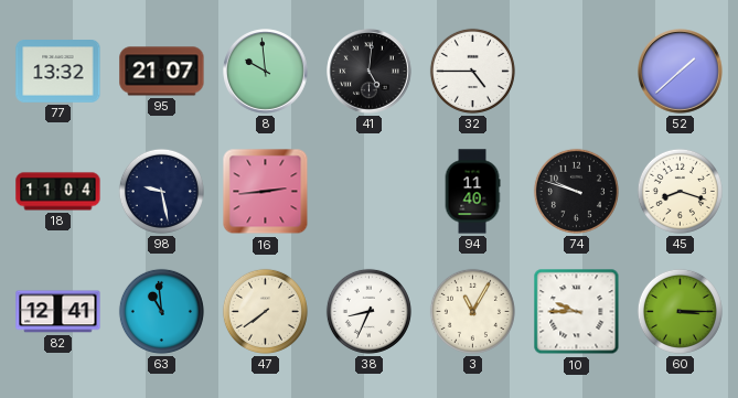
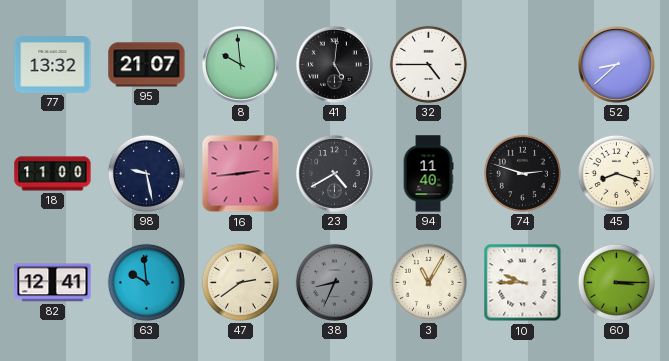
52: 1:38 -> 8:38 (617, 65)
18: 11:04 -> 11:00 (53, 174)
23: none -> 4:40 (335, 174)
74: 9:48 -> 2:48 (522, 173)
63: 10:59 -> 9:59 (146, 282)
47: 7:39 -> 2:39 (240, 282)
38 dial: white -> grey (334, 282)
